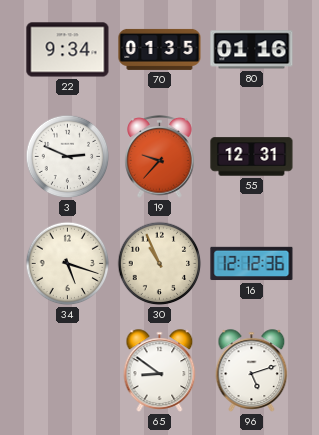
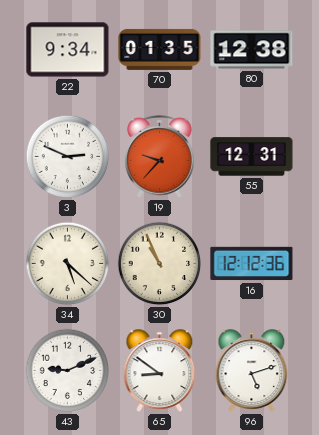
80: 01:16 -> 12:38 (252, 50)
34: 5:18 -> 5:22 (68, 264)
43: none -> 9:11 (68, 371)
